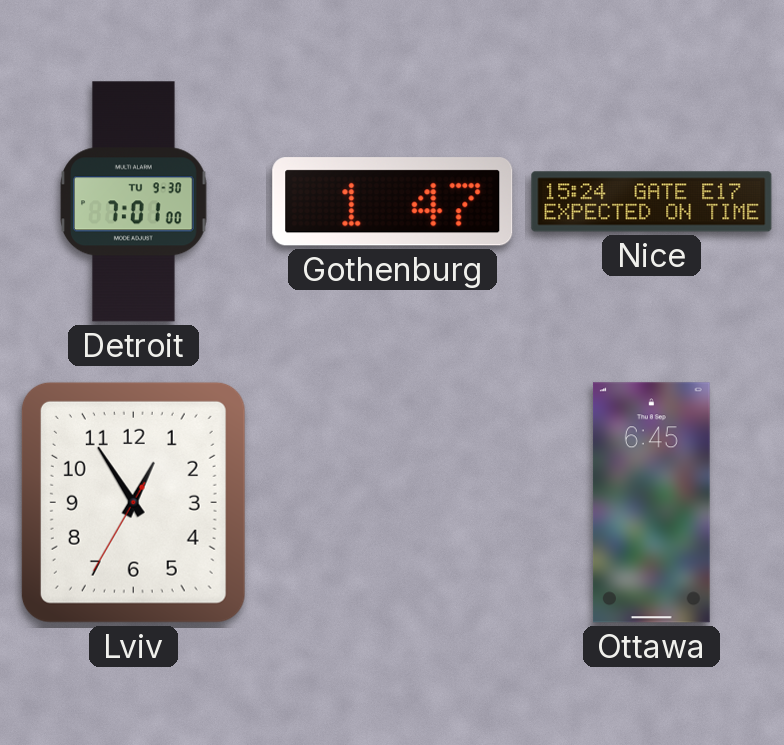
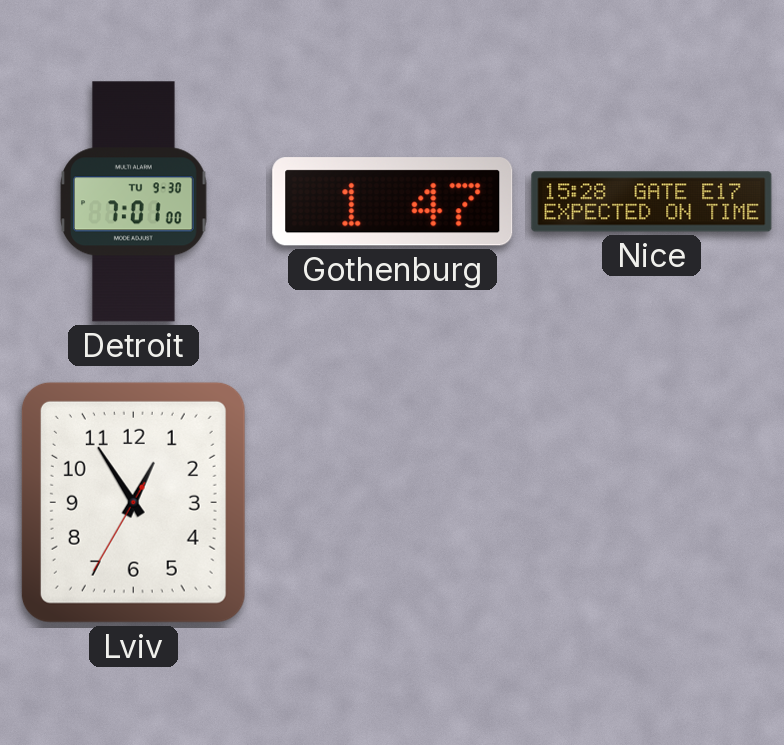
Nice: 15:24 -> 15:28 (652, 202)
Ottawa: 6:45 -> none (651, 503)
